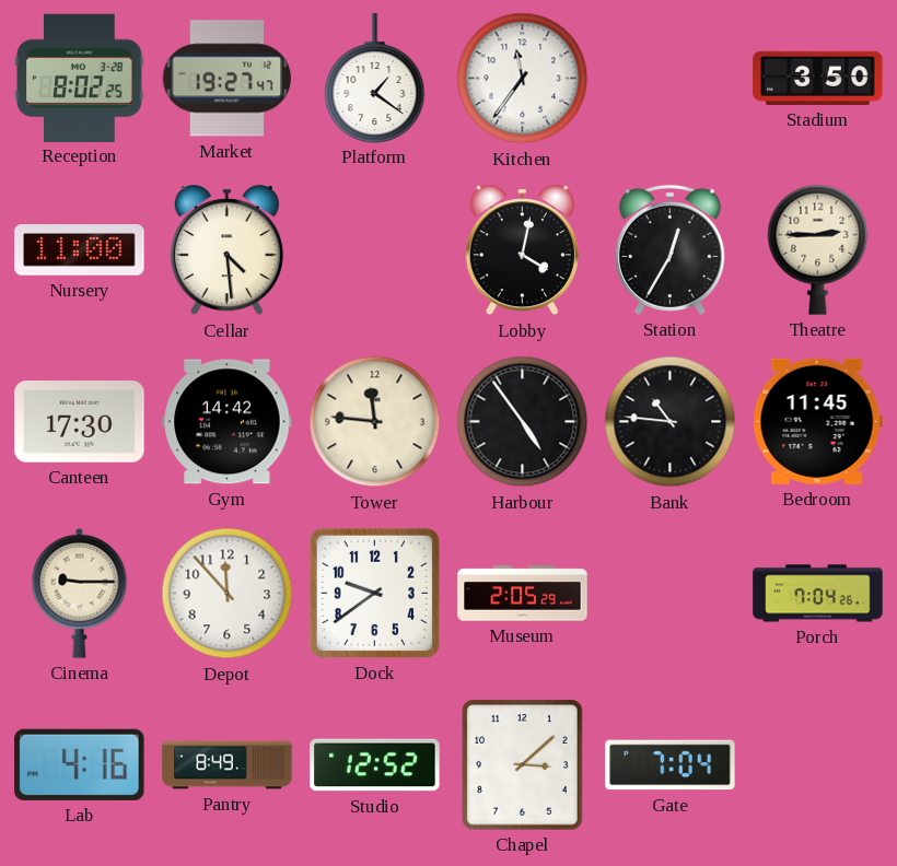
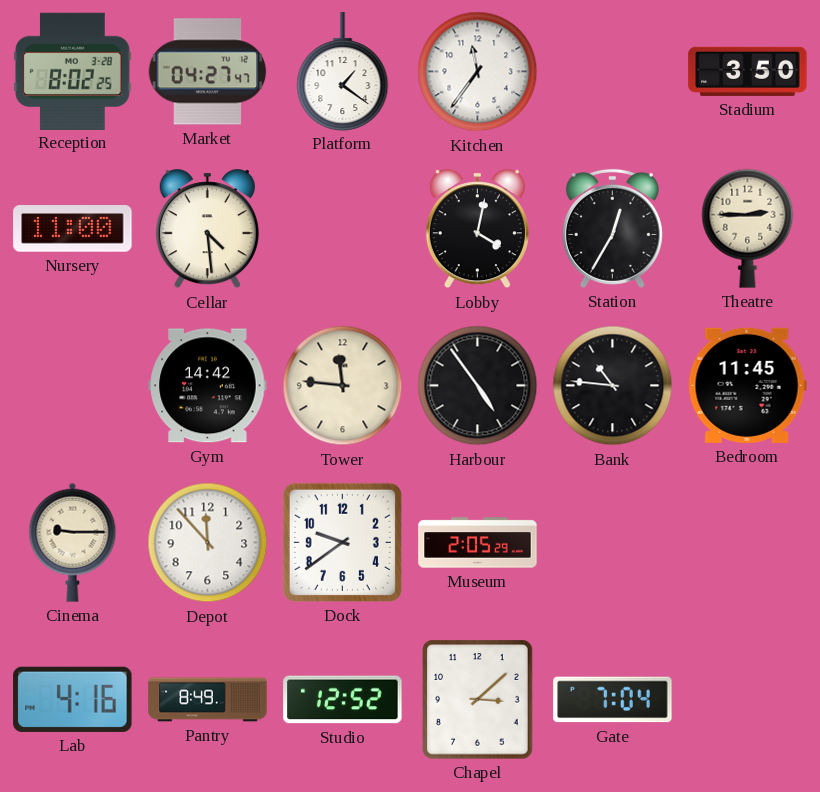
Market: 19:27 -> 04:27 (208, 72)
Canteen: 17:30 -> none (80, 422)
Porch: 7:04 -> none (818, 594)
